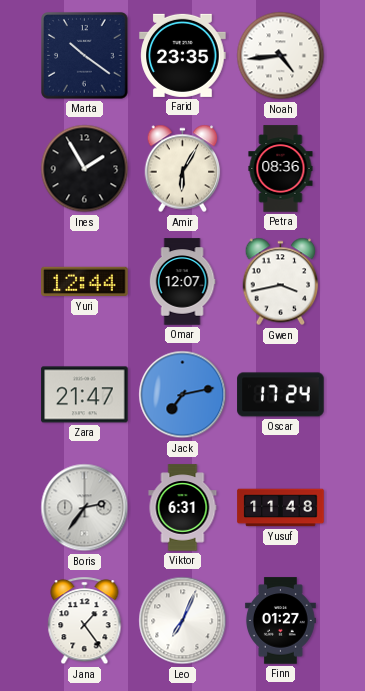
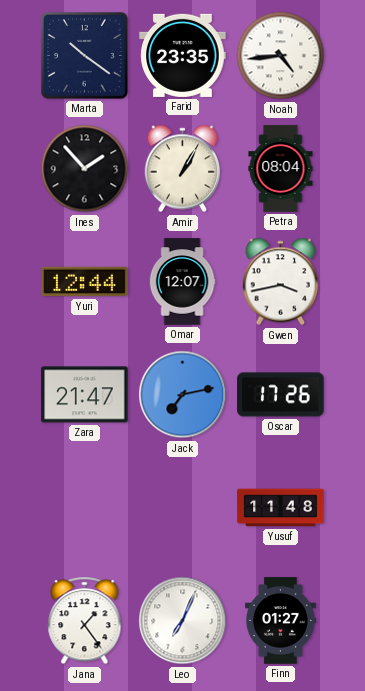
Ines: 1:55 -> 1:53 (85, 169)
Amir: 6:05 -> 1:05 (183, 169)
Petra: 08:36 -> 08:04 (281, 169)
Oscar: 17:24 -> 17:26 (281, 395)
Boris: 2:36 -> none (85, 508)
Viktor: 6:31 -> none (183, 508)
